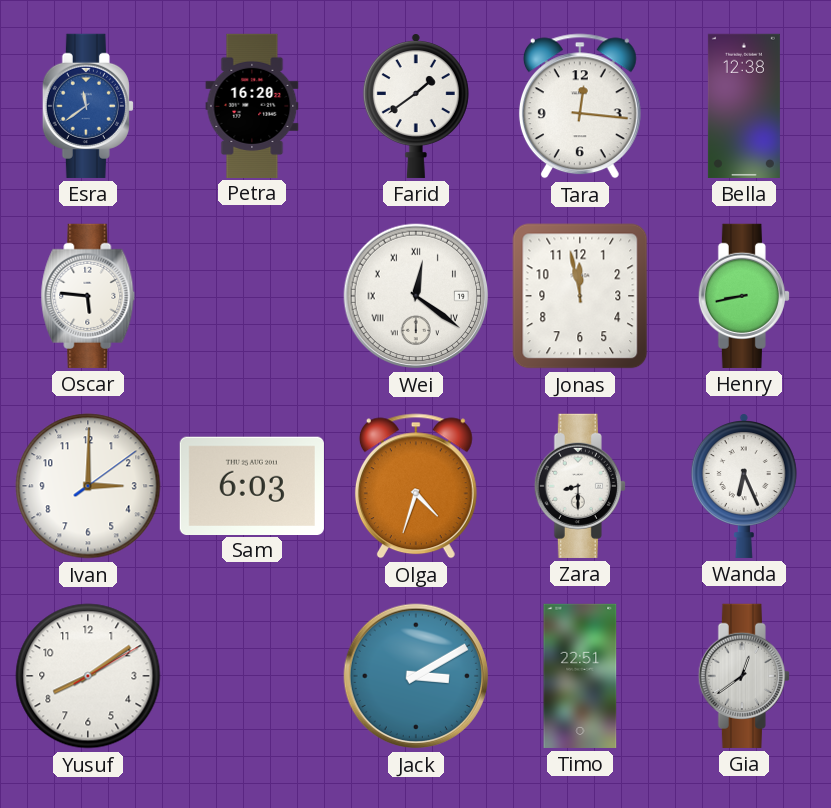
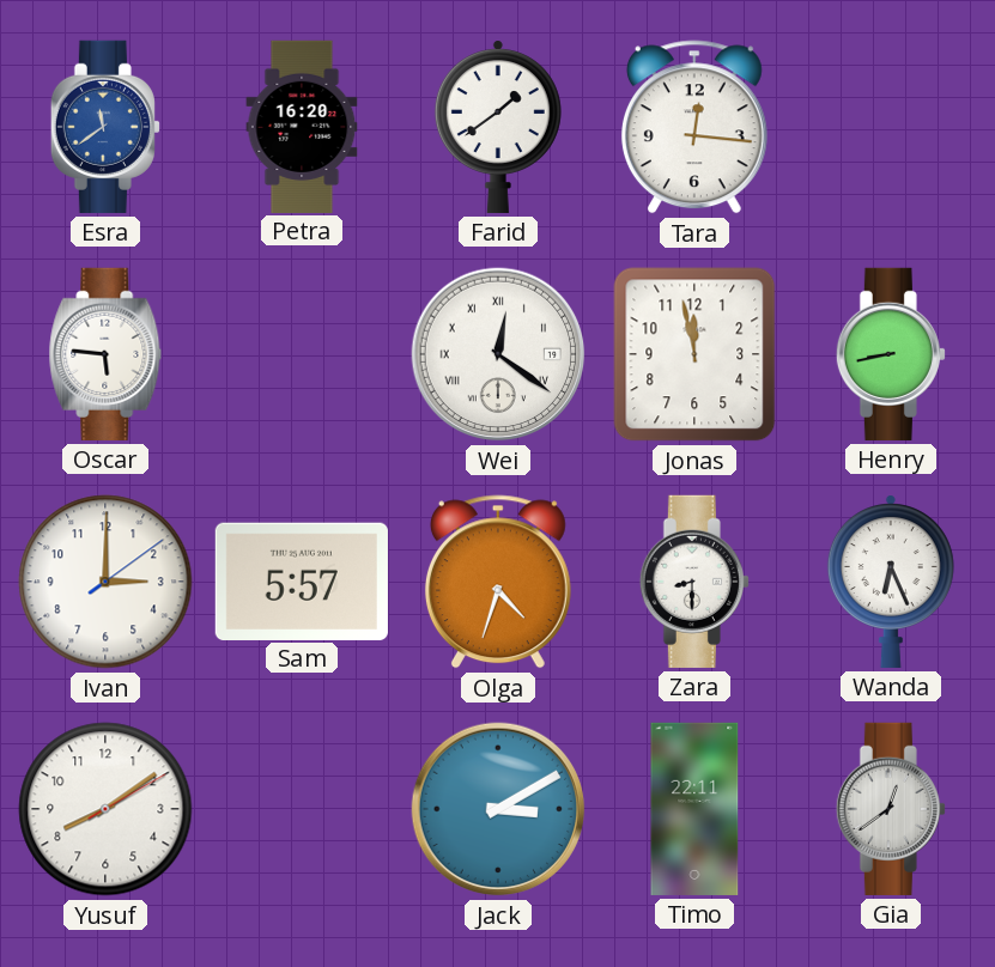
Bella: 12:38 -> none (744, 106)
Sam: 6:03 -> 5:57 (302, 580)
Timo: 22:51 -> 22:11 (694, 809)
